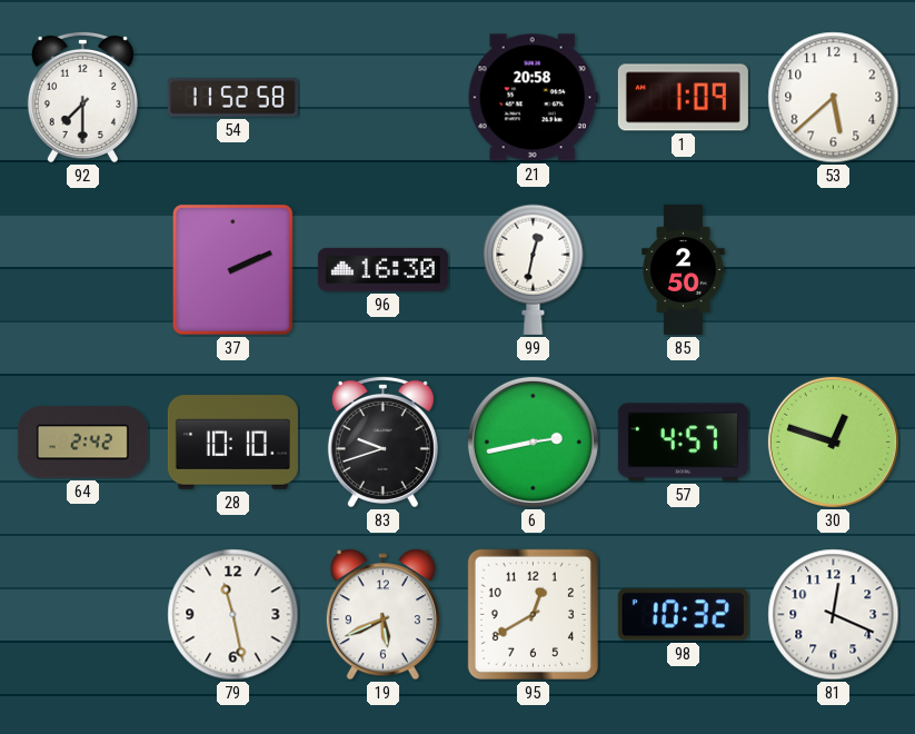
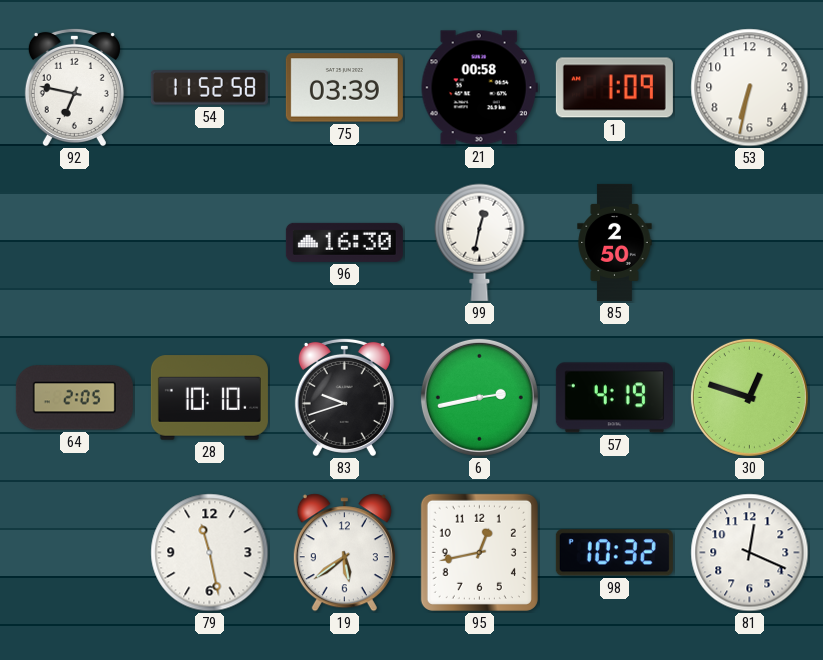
92: 7:30 -> 6:47 (74, 87)
75: none -> 03:39 (344, 88)
21: 20:58 -> 00:58 (479, 88)
53: 5:38 -> 6:32 (750, 88)
37: 2:11 -> none (232, 269)
64: 2:42 -> 2:05 (74, 398)
57: 4:57 -> 4:19 (614, 398)
19: 5:41 -> 5:39 (344, 553)
95: 12:40 -> 12:43 (479, 552)
